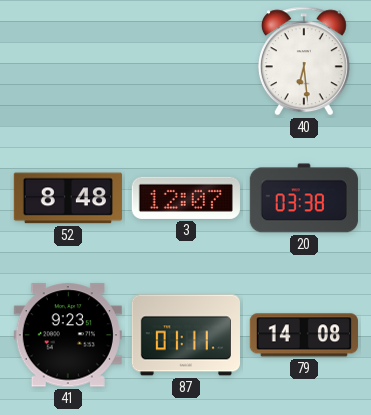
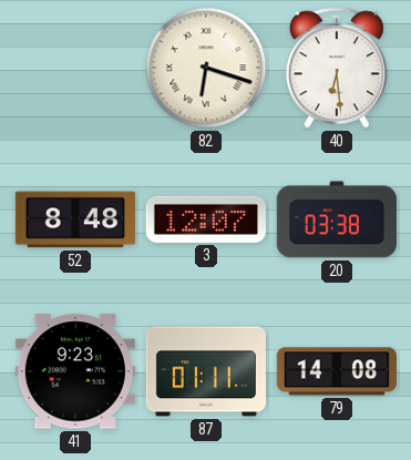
82: none -> 6:18 (206, 68)
